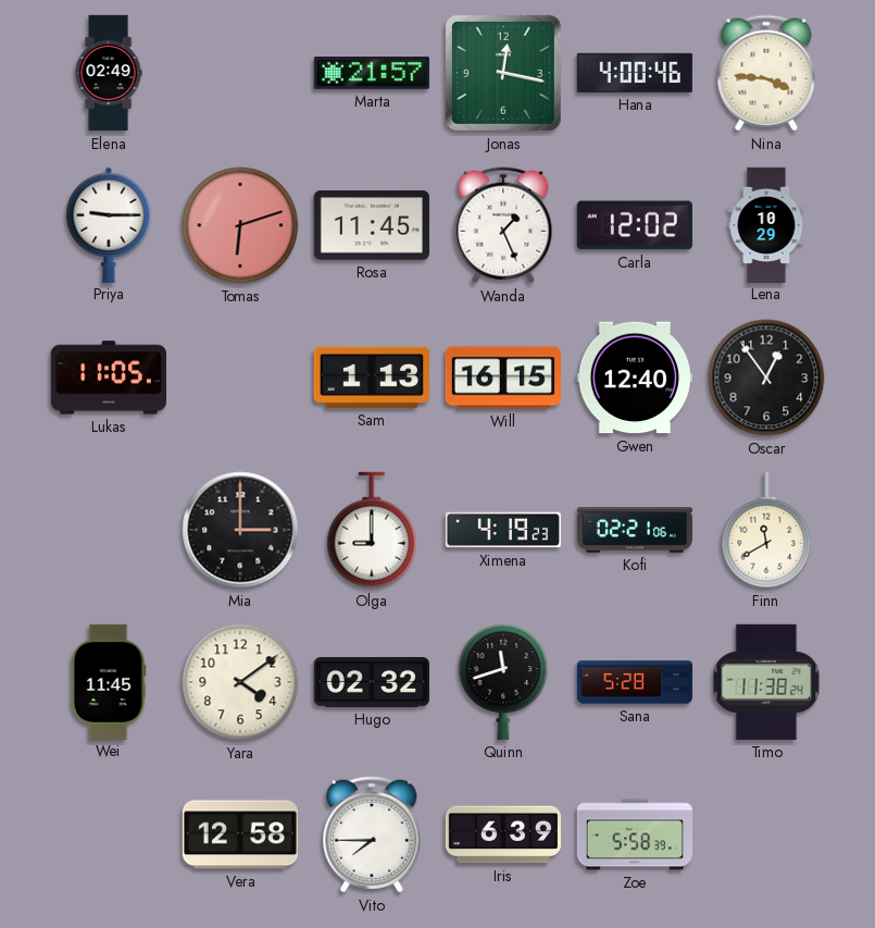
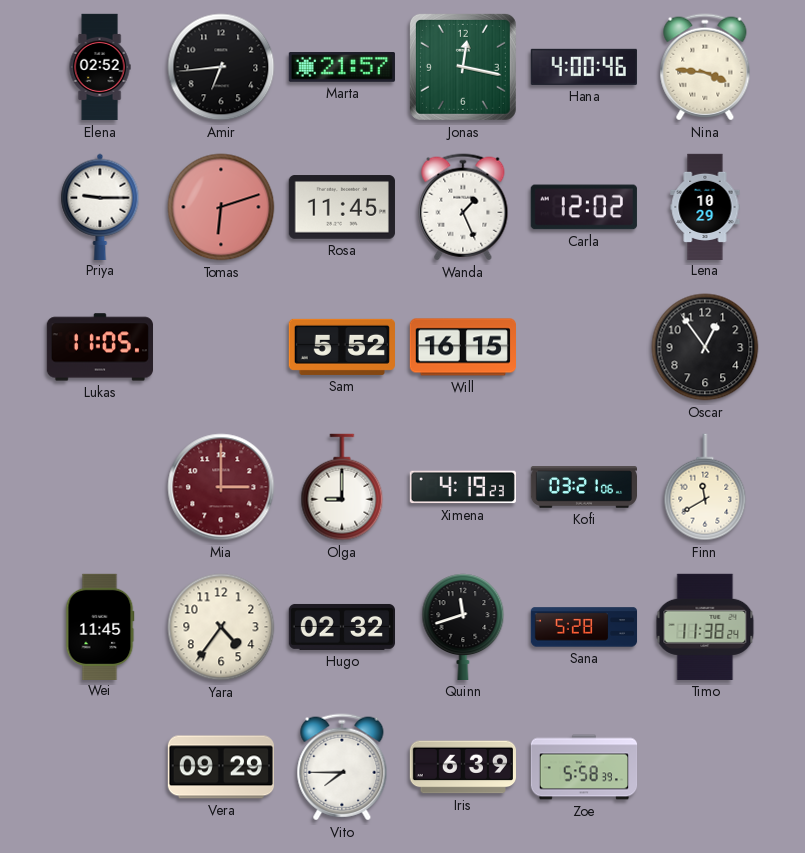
Elena: 02:49 -> 02:52 (100, 67)
Amir: none -> 6:44 (221, 67)
Sam: 1:13 -> 5:52 (342, 347)
Gwen: 12:40 -> none (635, 378)
Mia dial: black -> burgundy (221, 487)
Kofi: 02:21 -> 03:21 (584, 487)
Yara: 4:09 -> 4:36 (221, 627)
Vera: 12:58 -> 09:29 (220, 767)
